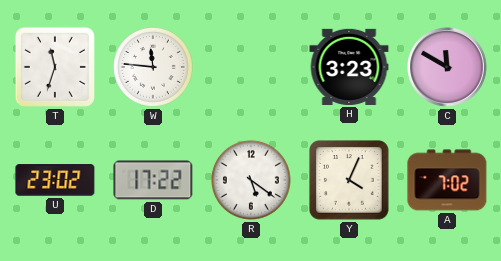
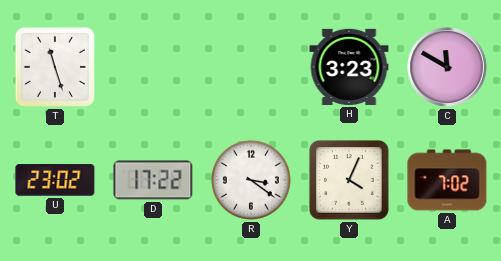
T: 11:33 -> 11:27 (55, 67)
W: 11:46 -> none (153, 67)
R: 5:21 -> 3:21 (251, 180)
